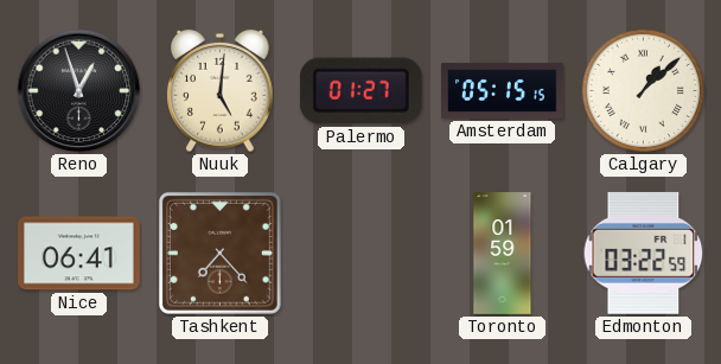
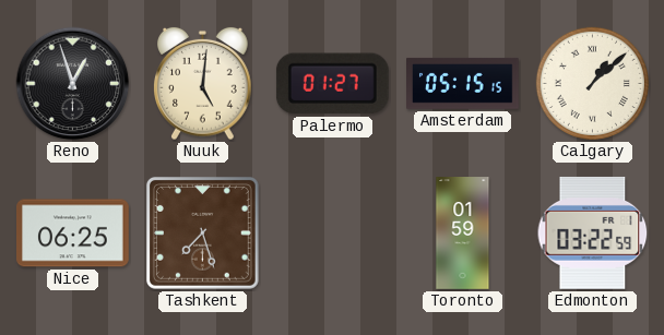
Nice: 06:41 -> 06:25 (73, 234)
Tashkent: 7:23 -> 7:27 (202, 232)
